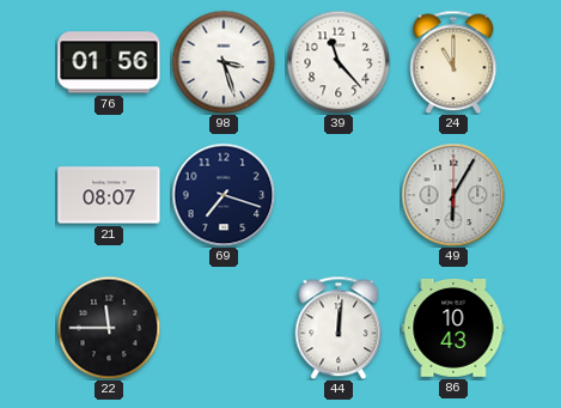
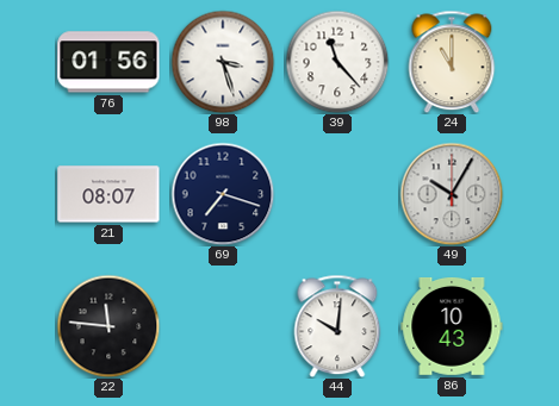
49: 6:05 -> 10:05 (452, 194)
22: 11:45 -> 11:46 (108, 326)
44: 12:01 -> 10:01 (337, 326)
